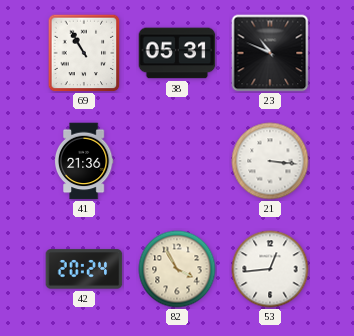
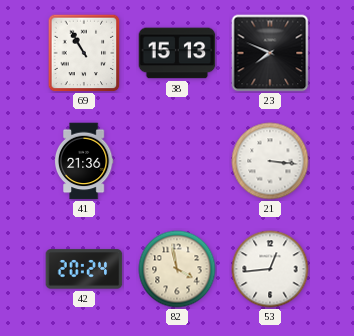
38: 05:31 -> 15:13 (177, 53)
23: 10:49 -> 7:49 (270, 53)
82: 3:55 -> 3:58 (177, 269)
